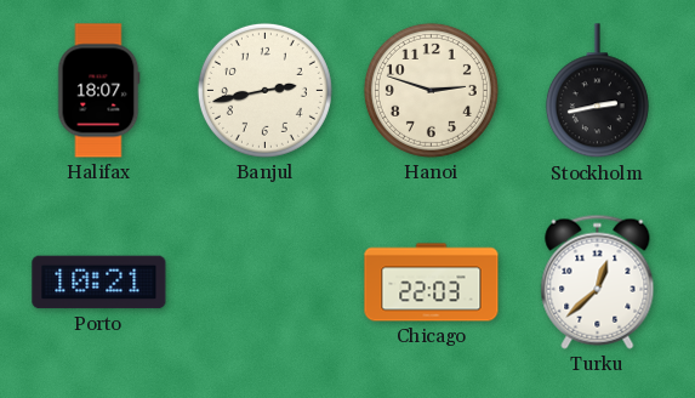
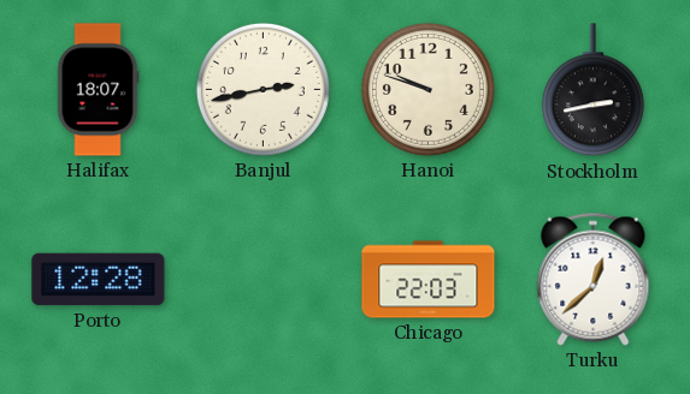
Hanoi: 2:48 -> 9:48 (427, 89)
Porto: 10:21 -> 12:28 (99, 280)
